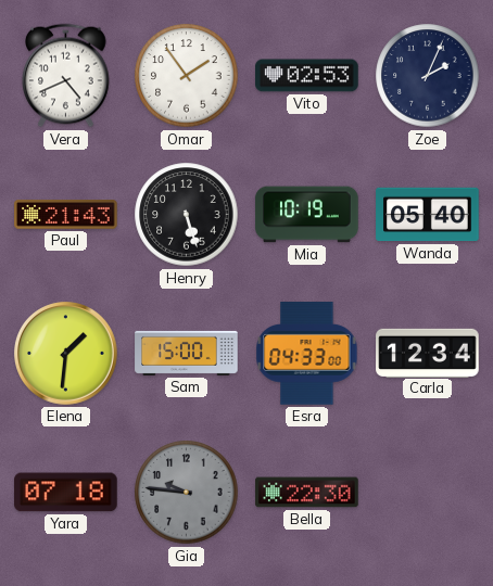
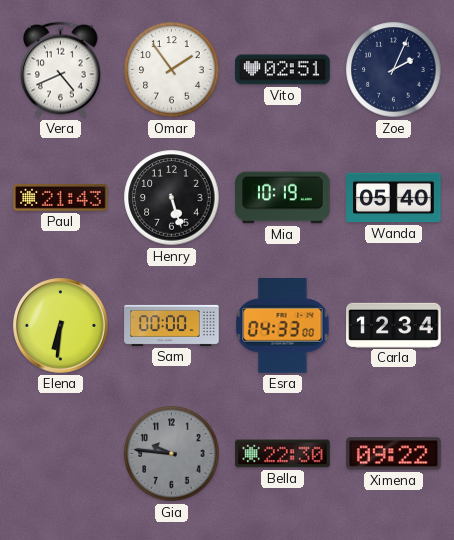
Vito: 02:53 -> 02:51 (283, 70)
Elena: 1:31 -> 6:31 (61, 326)
Sam: 15:00 -> 00:00 (172, 325)
Yara: 07:18 -> none (66, 493)
Ximena: none -> 09:22 (394, 454)
